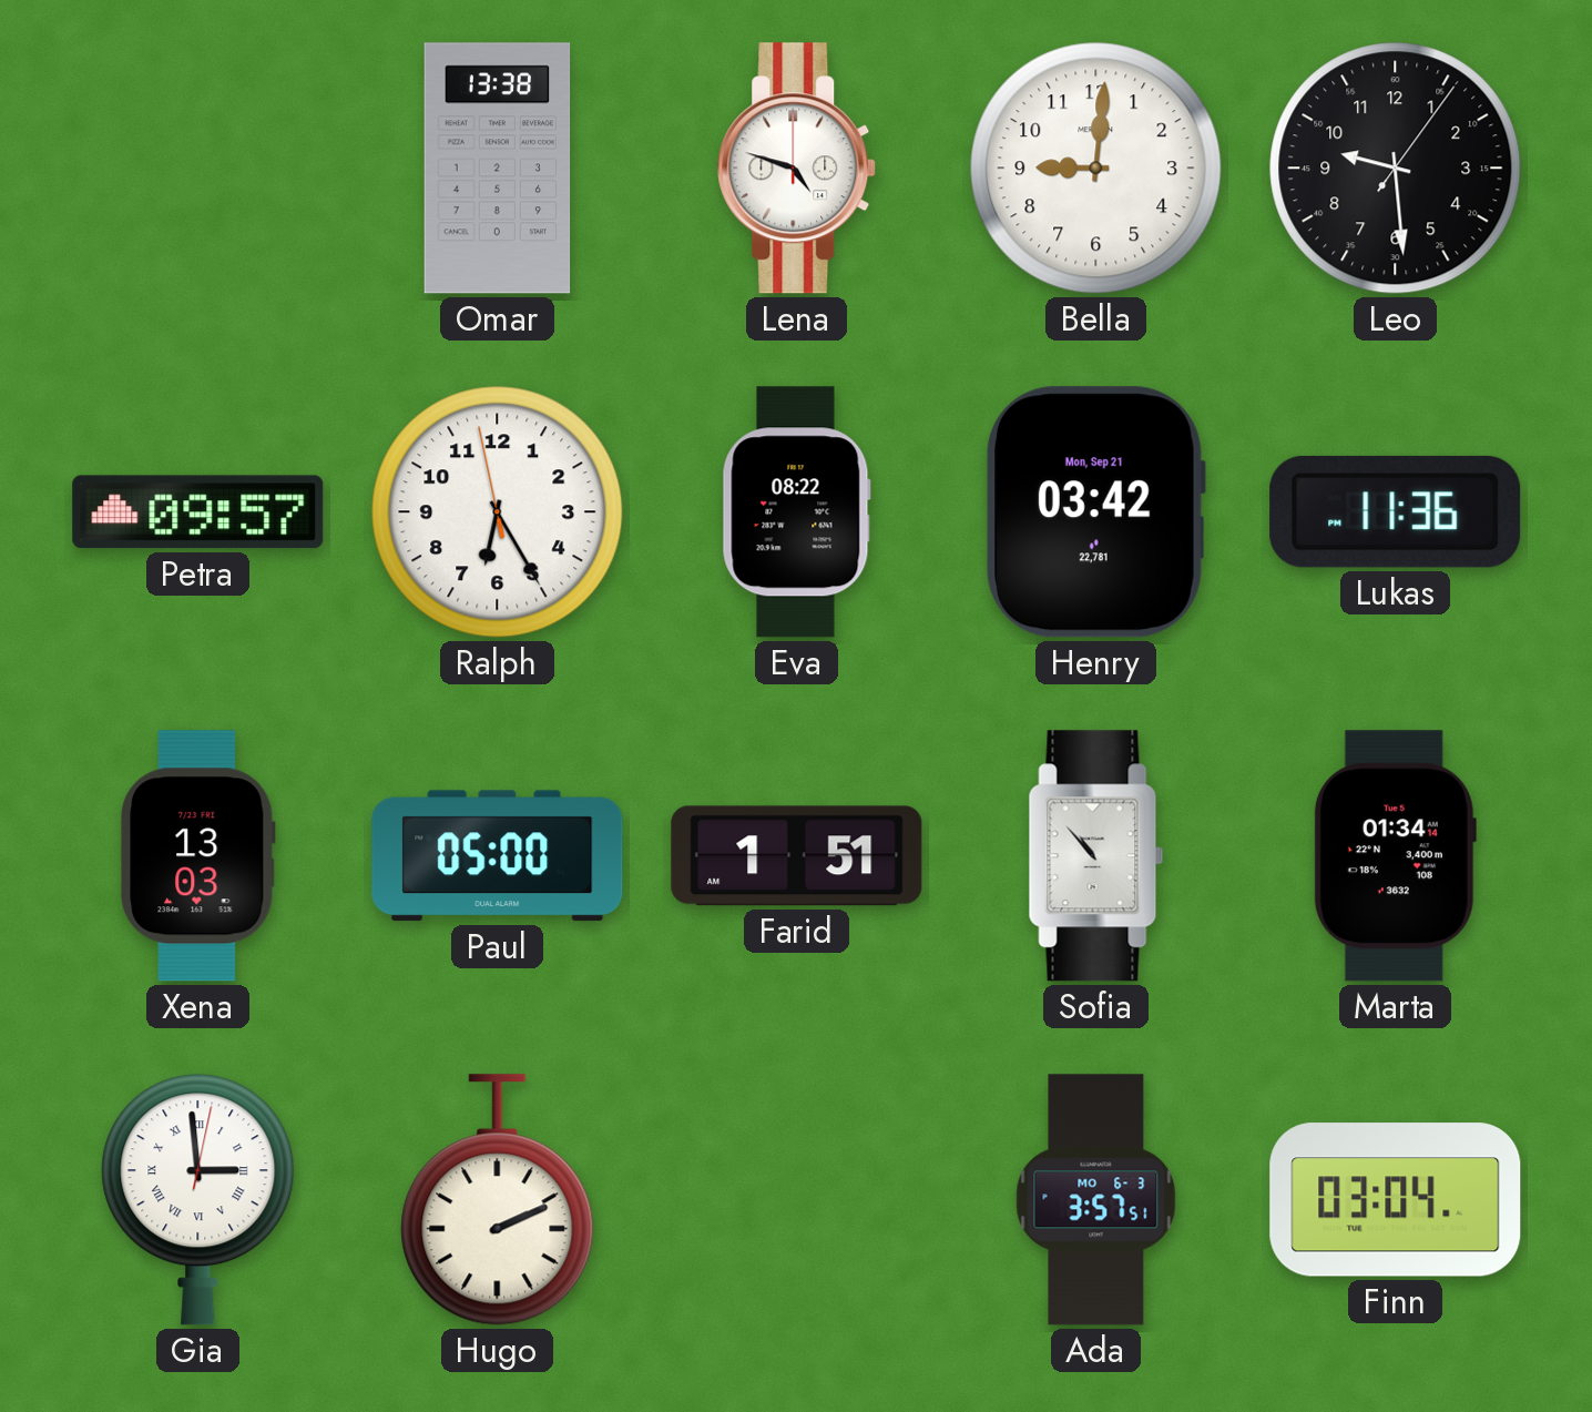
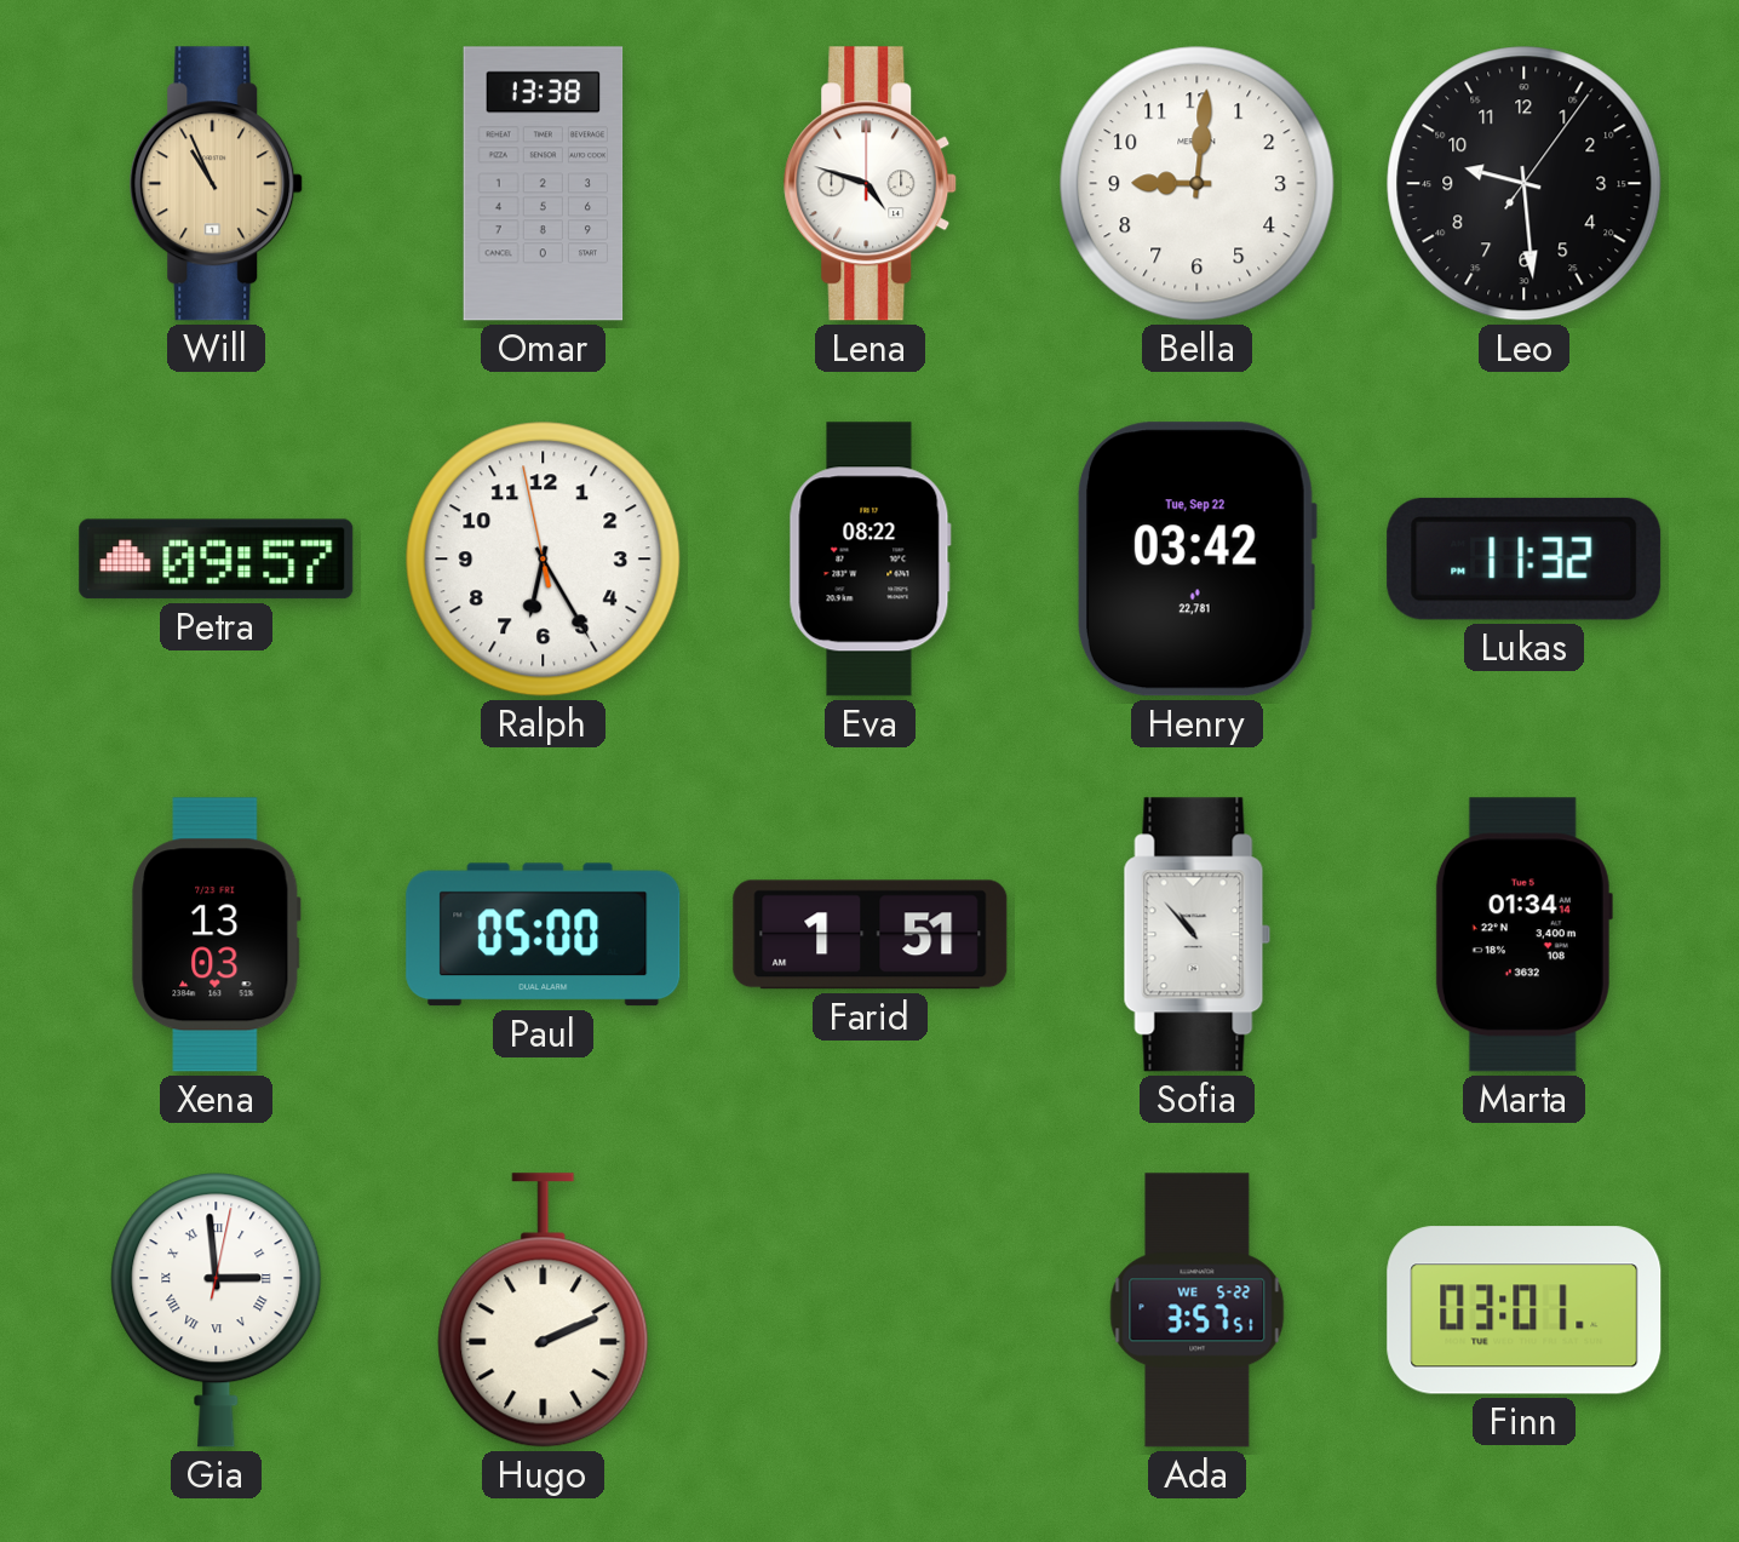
Will: none -> 10:56 (217, 184)
Henry date: Mon, Sep 21 -> Tue, Sep 22 (1196, 560)
Lukas: 11:36 -> 11:32 (1525, 558)
Ada date: MO 6-3 -> WE 5-22 (1198, 1311)
Finn: 03:04 -> 03:01 (1525, 1311)
